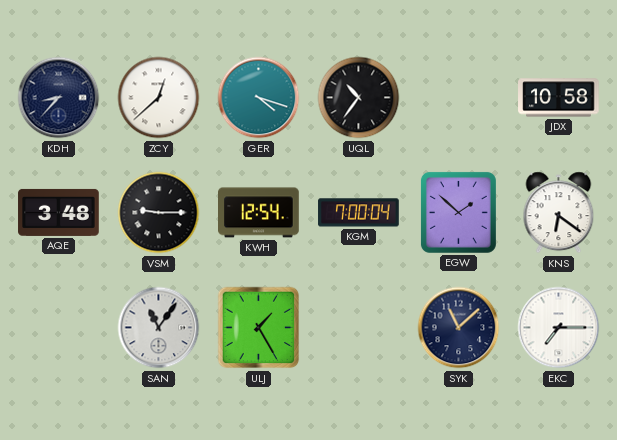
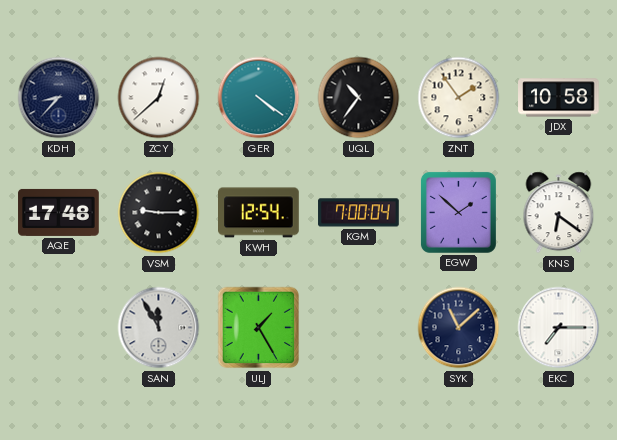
GER: 4:18 -> 4:21 (259, 98)
ZNT: none -> 1:54 (459, 98)
AQE: 3:48 -> 17:48 (59, 212)
SAN: 11:06 -> 11:55 (159, 328)
